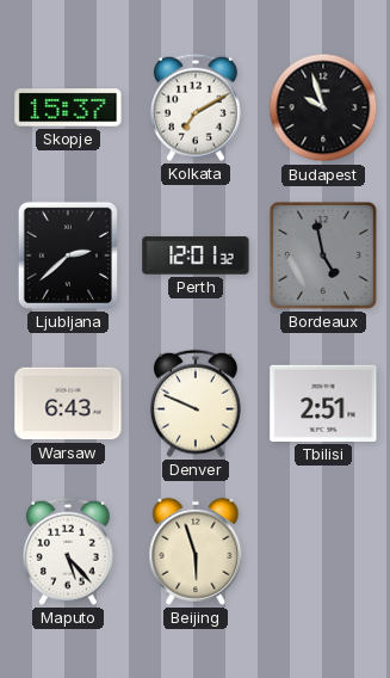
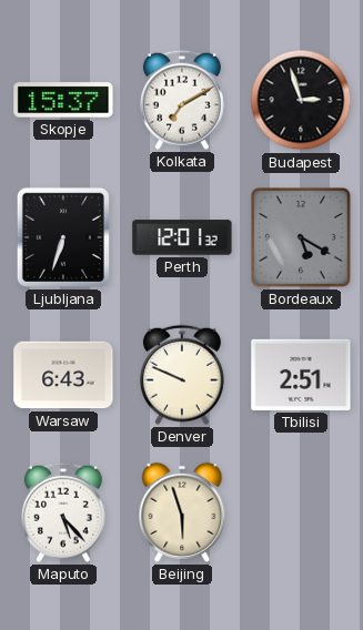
Budapest: 9:57 -> 2:57 (301, 100)
Ljubljana: 2:38 -> 6:33 (63, 237)
Bordeaux: 4:58 -> 5:20 (301, 237)
